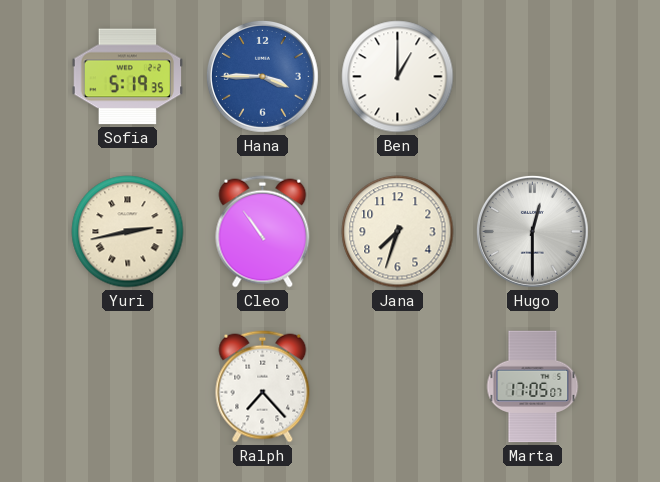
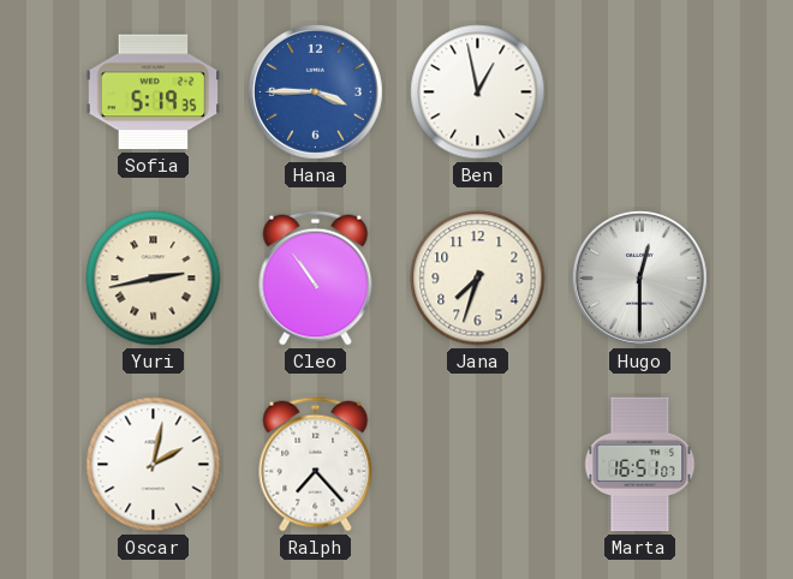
Ben: 1:00 -> 12:58 (478, 92)
Oscar: none -> 2:02 (154, 465)
Marta: 17:05 -> 16:51 (640, 465)
